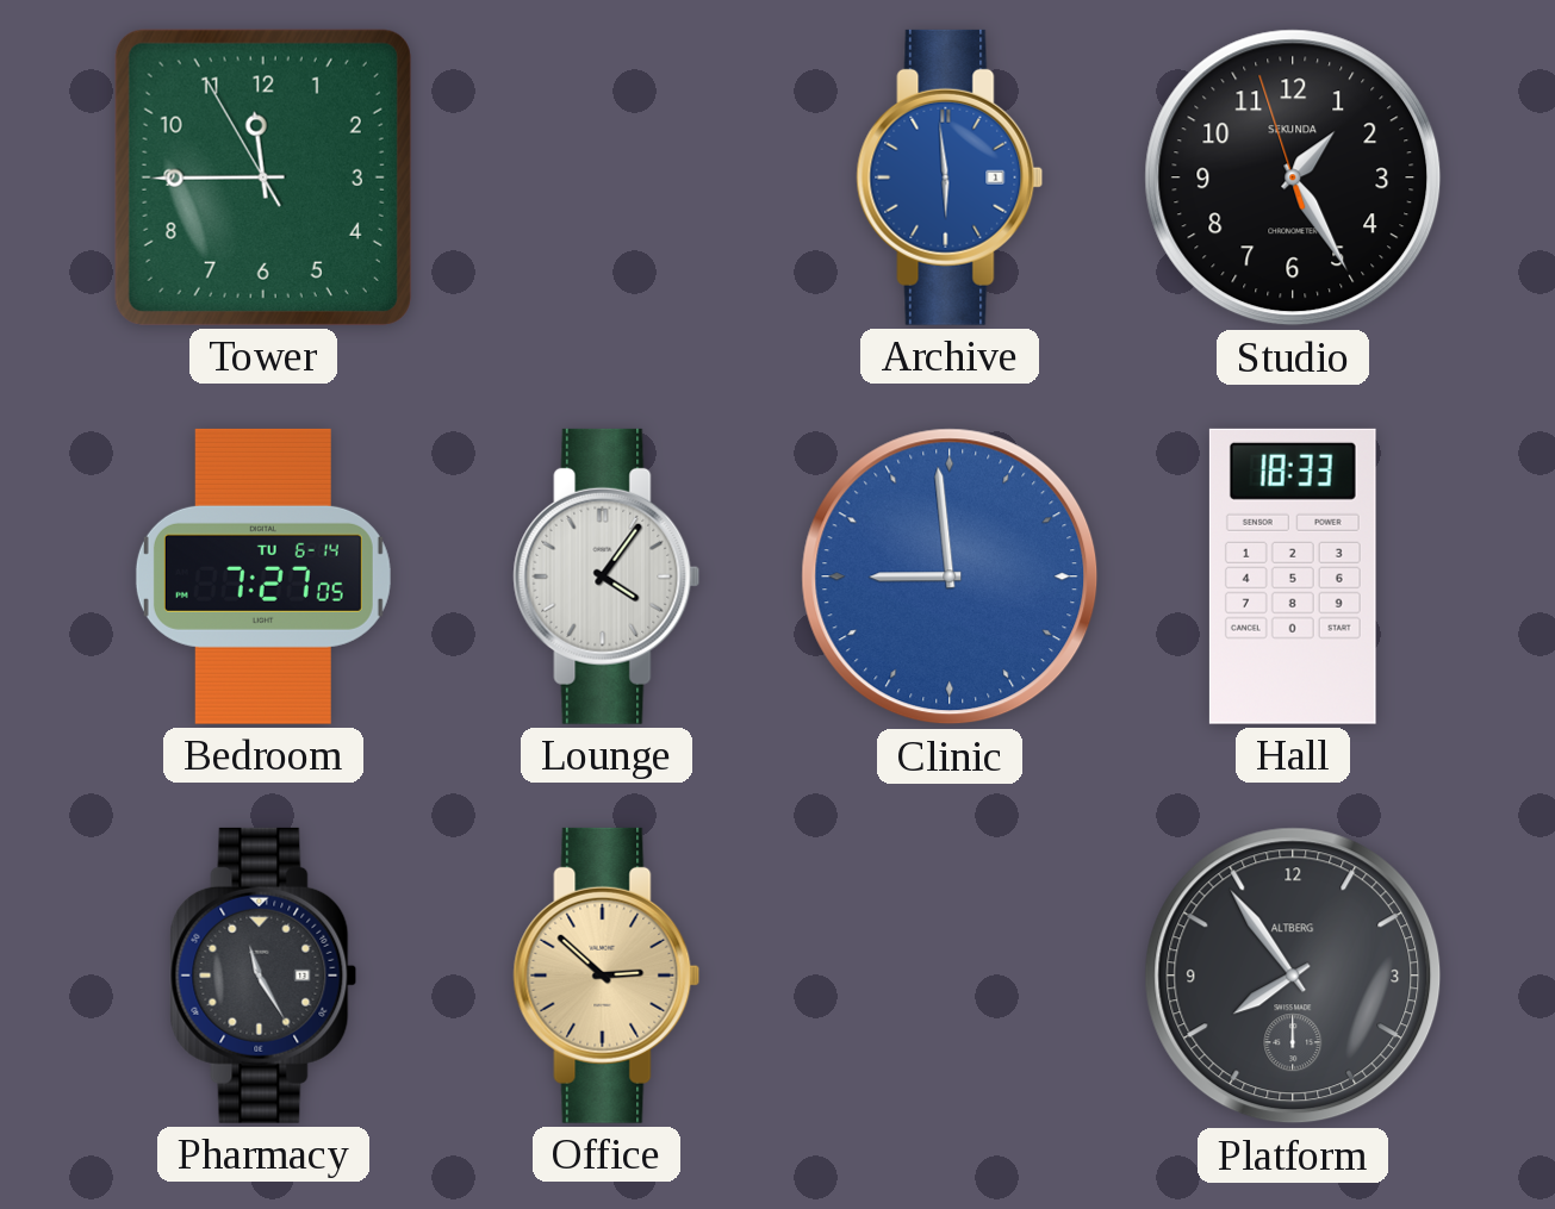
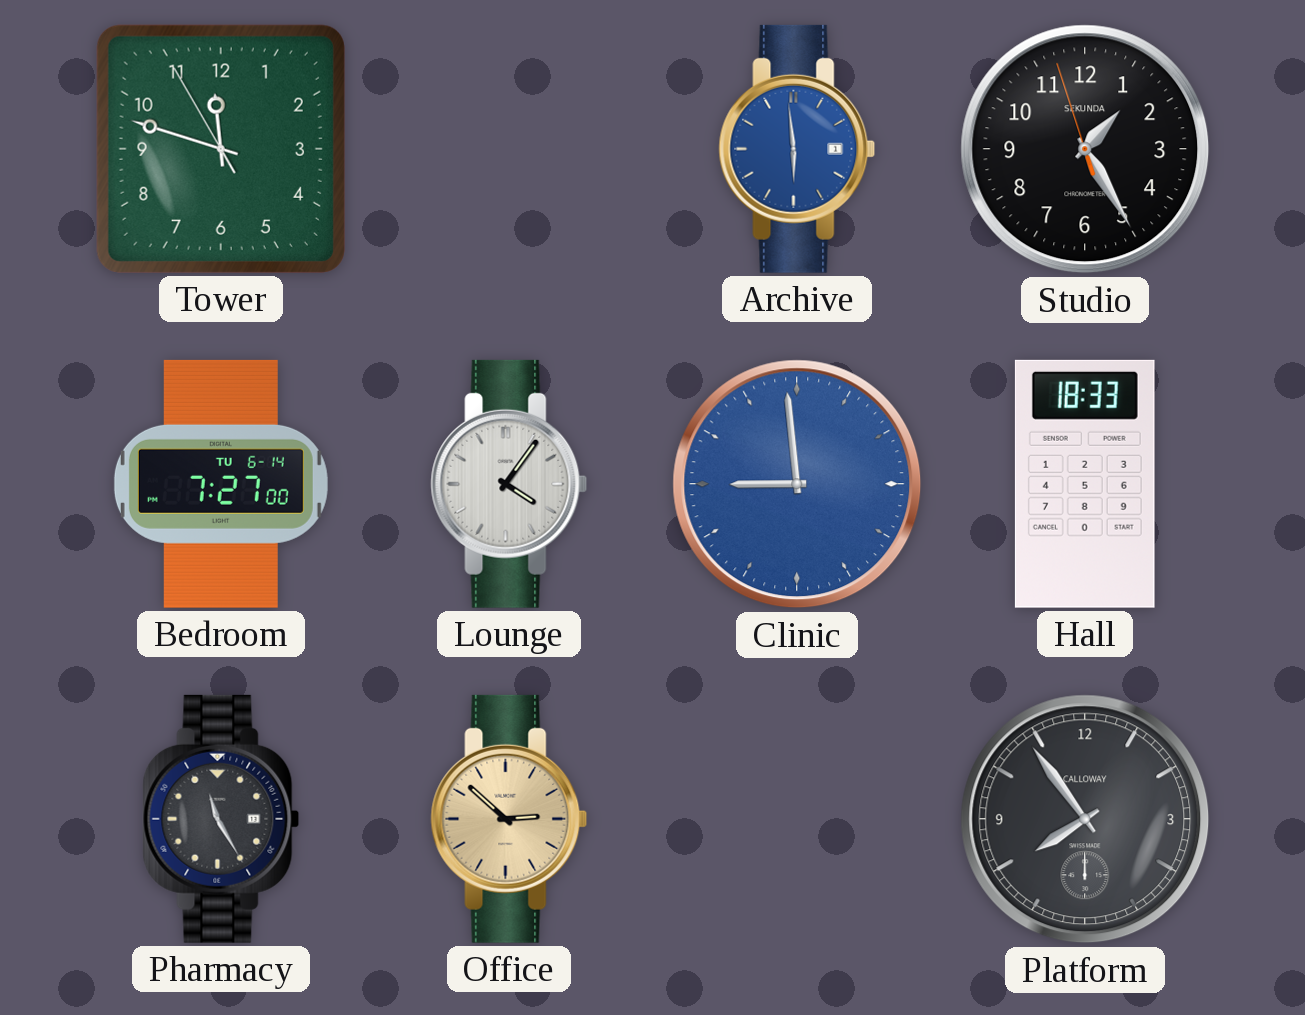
Tower: 11:44 -> 11:47 (221, 149)
Bedroom: 7:27:05 -> 7:27:00 (221, 484)
Platform brand: ALTBERG -> CALLOWAY (1085, 819)
